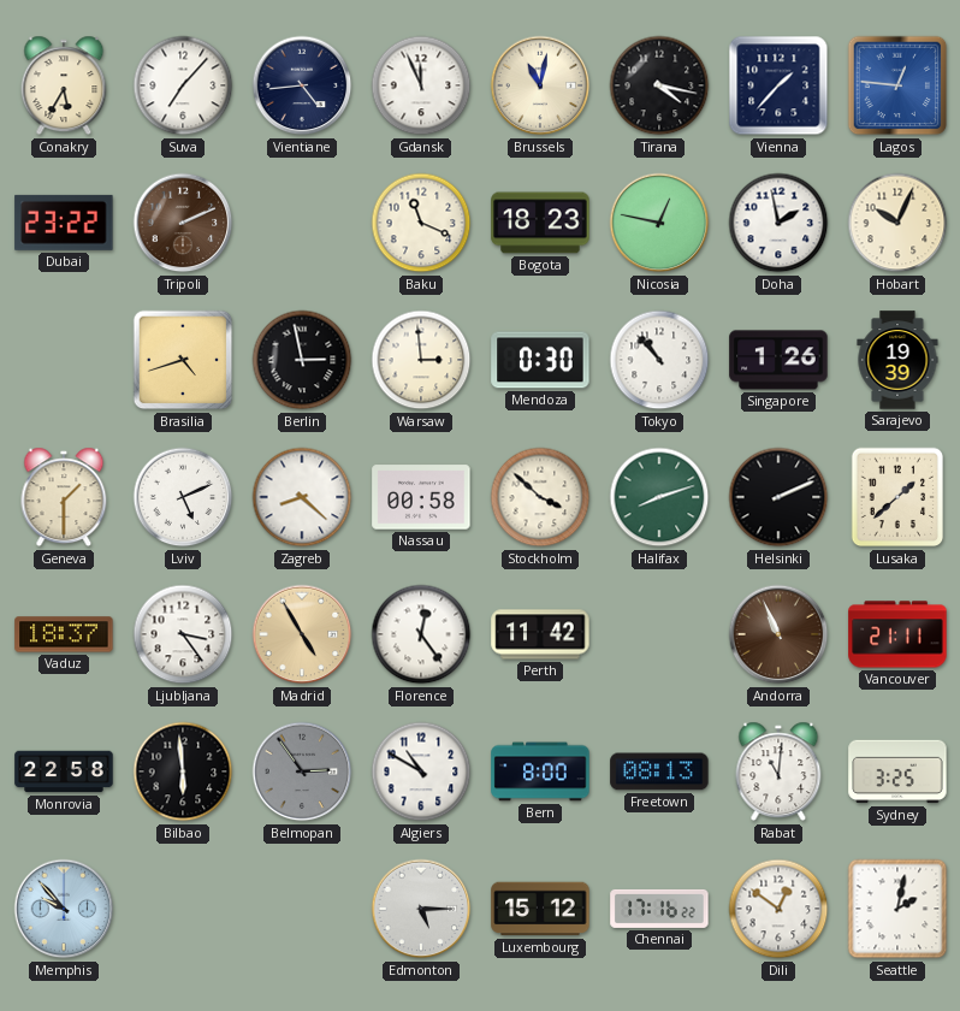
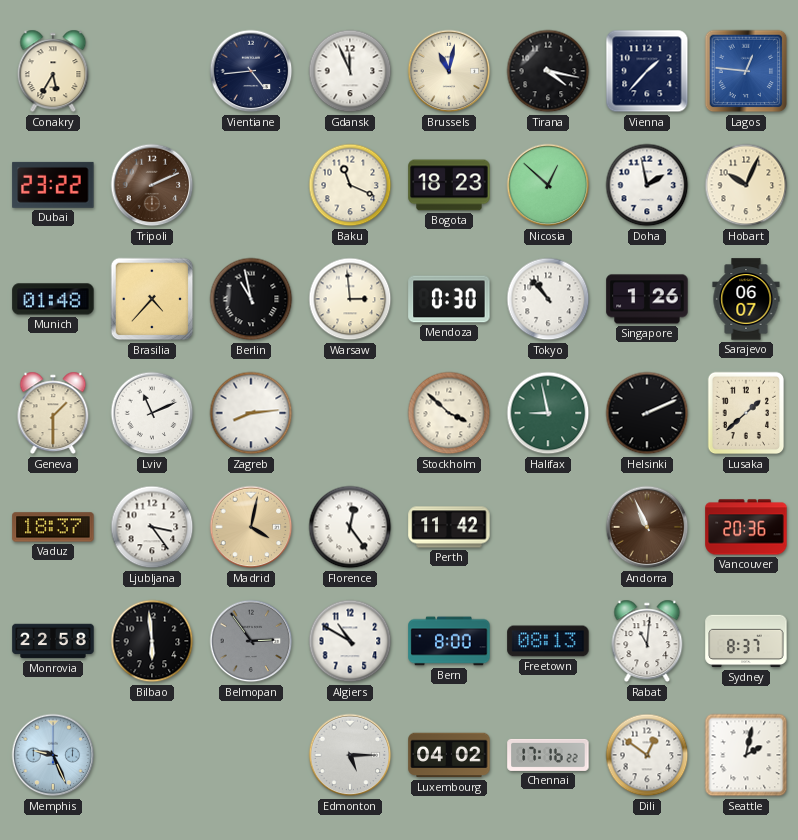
Suva: 7:07 -> none (183, 85)
Nicosia: 12:47 -> 12:52 (548, 185)
Munich: none -> 01:48 (53, 299)
Brasilia: 4:42 -> 4:37 (152, 299)
Berlin: 2:58 -> 10:58 (251, 299)
Sarajevo: 19:39 -> 06:07 (746, 299)
Lviv: 5:11 -> 11:11 (152, 413)
Zagreb: 8:22 -> 8:14 (251, 413)
Nassau: 00:58 -> none (421, 497)
Halifax: 8:12 -> 8:58 (548, 413)
Madrid: 4:55 -> 4:02 (251, 527)
Vancouver: 21:11 -> 20:36 (746, 527)
Sydney: 3:25 -> 8:37 (746, 641)
Memphis: 9:53 -> 9:26 (53, 755)
Luxembourg: 15:12 -> 04:02 (449, 755)
